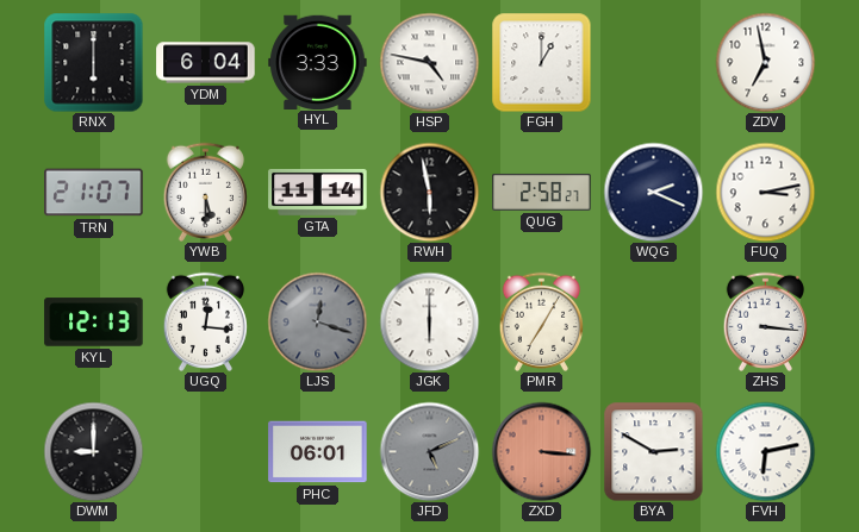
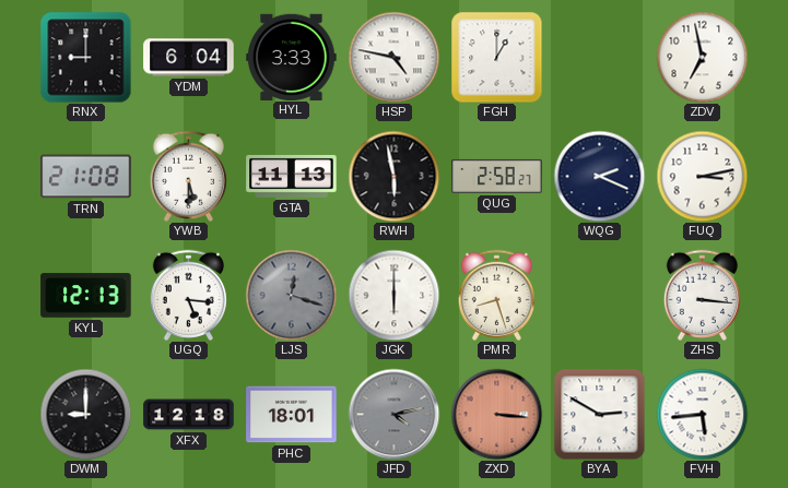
RNX: 6:00 -> 9:00 (85, 57)
TRN: 21:07 -> 21:08 (86, 177)
GTA: 11:14 -> 11:13 (292, 176)
UGQ: 12:16 -> 5:16 (188, 295)
PMR: 7:05 -> 8:27 (496, 295)
XFX: none -> 12:18 (189, 415)
PHC: 06:01 -> 18:01 (292, 415)
JFD: 5:11 -> 4:13 (393, 414)
FVH: 6:13 -> 5:44 (702, 414)
